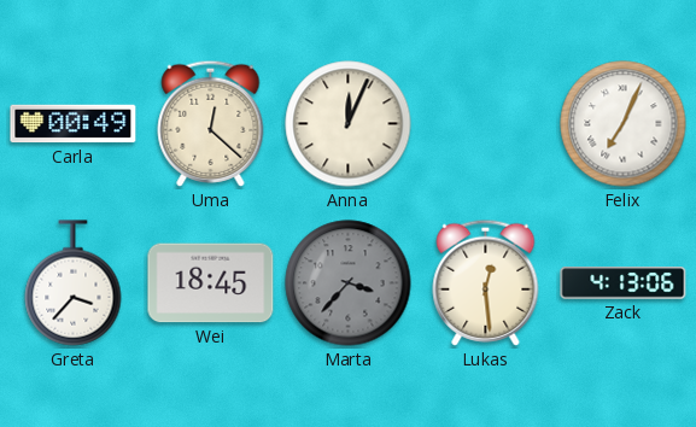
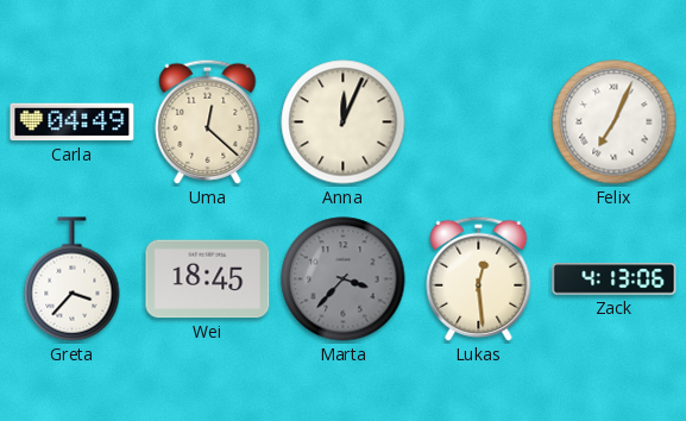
Carla: 00:49 -> 04:49 (73, 122)
